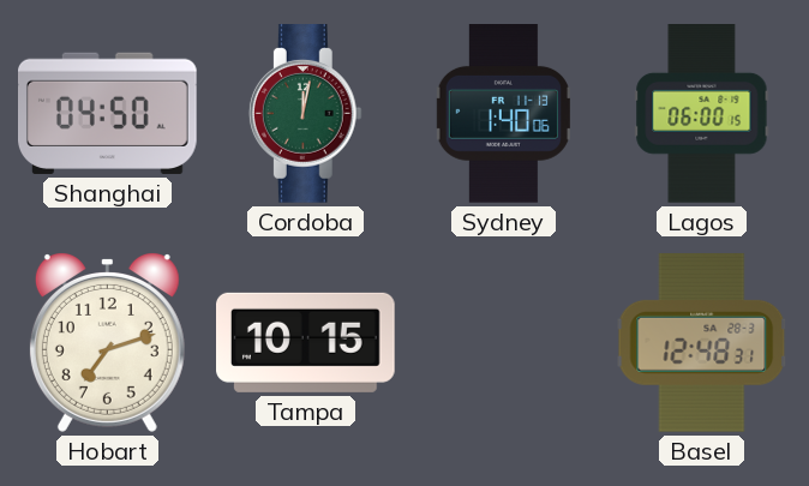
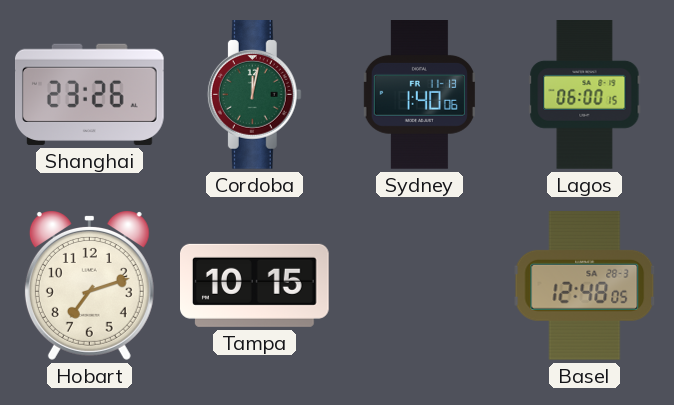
Shanghai: 04:50 -> 23:26 (90, 94)
Basel: 12:48:31 -> 12:48:05 (585, 285)
